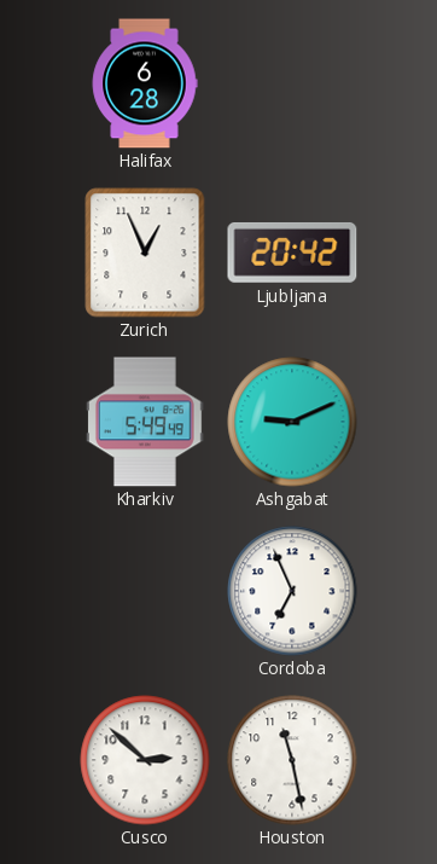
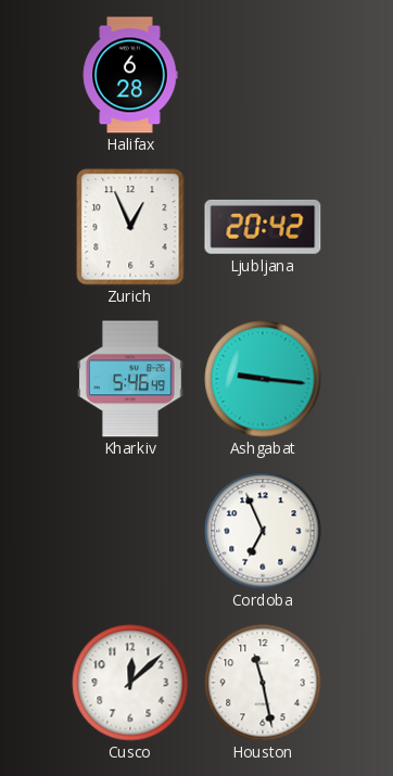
Kharkiv: 5:49 -> 5:46 (131, 379)
Ashgabat: 9:11 -> 9:16 (263, 379)
Cusco: 2:52 -> 12:08 (130, 683)
